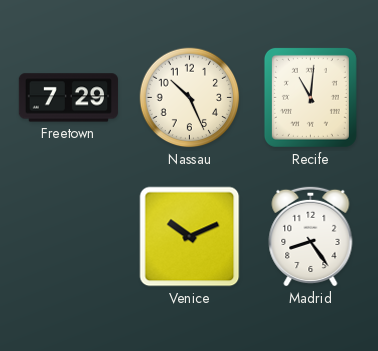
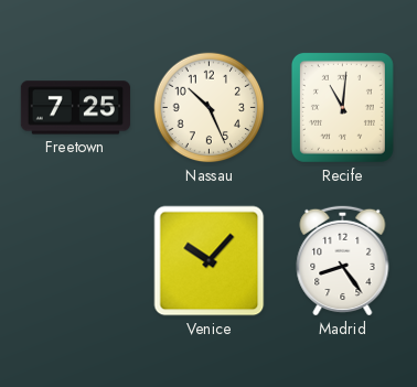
Freetown: 7:29 -> 7:25 (75, 108)
Venice: 10:11 -> 10:07 (210, 261)
